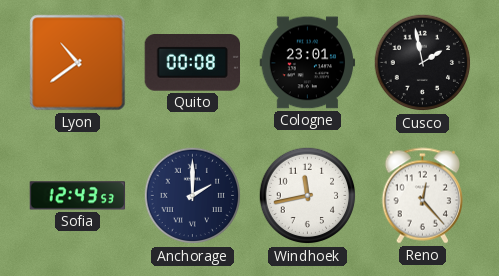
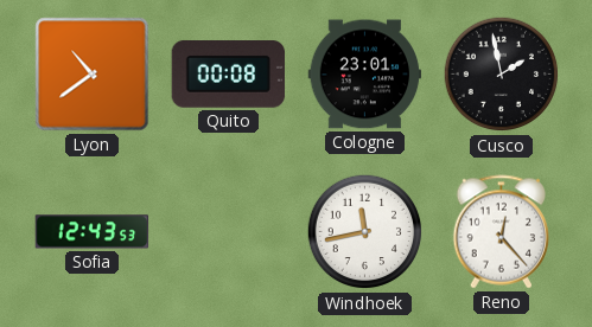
Anchorage: 2:00 -> none (193, 196)
